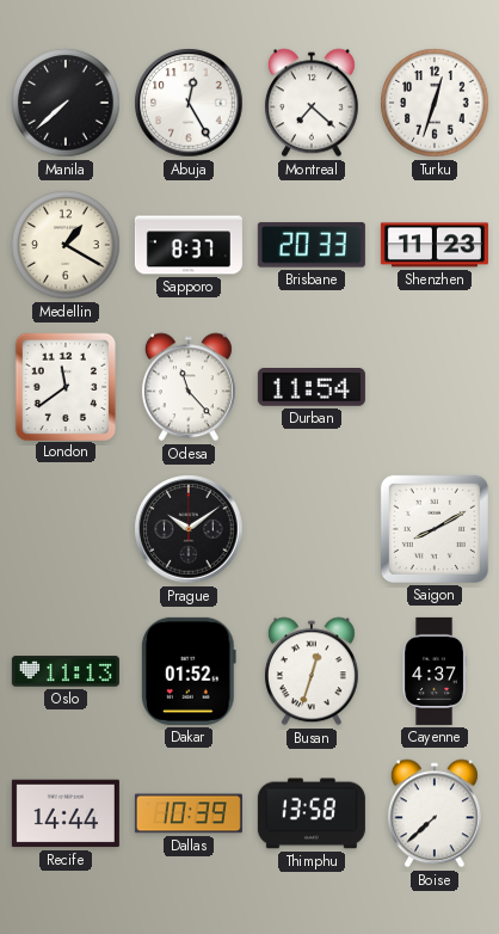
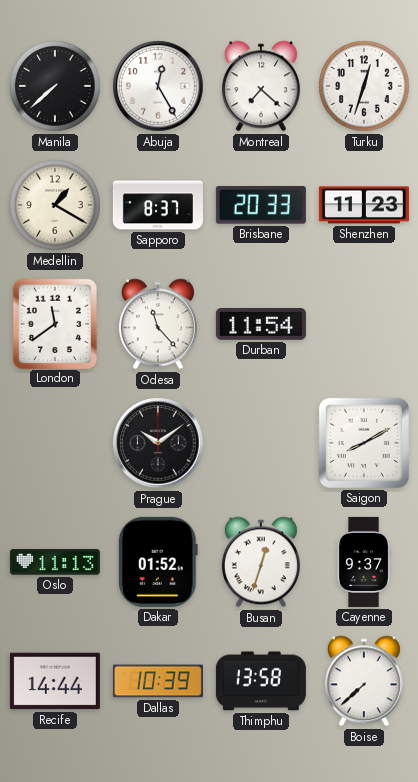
Cayenne: 4:37 -> 9:37 (364, 562)
